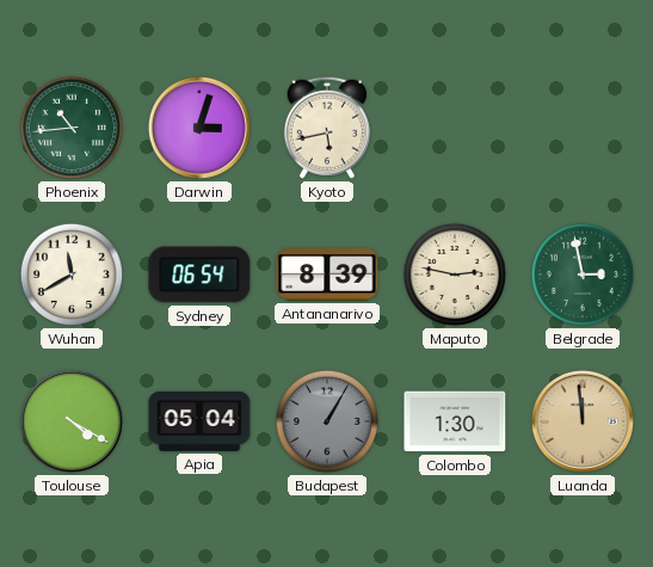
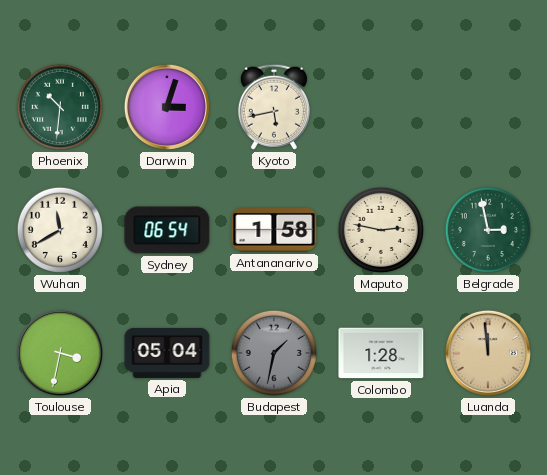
Phoenix: 10:44 -> 10:31 (60, 107)
Antananarivo: 8:39 -> 1:58 (274, 231)
Toulouse: 4:20 -> 3:32 (60, 353)
Budapest: 1:05 -> 1:32 (274, 353)
Colombo: 1:30 -> 1:28 (381, 353)
